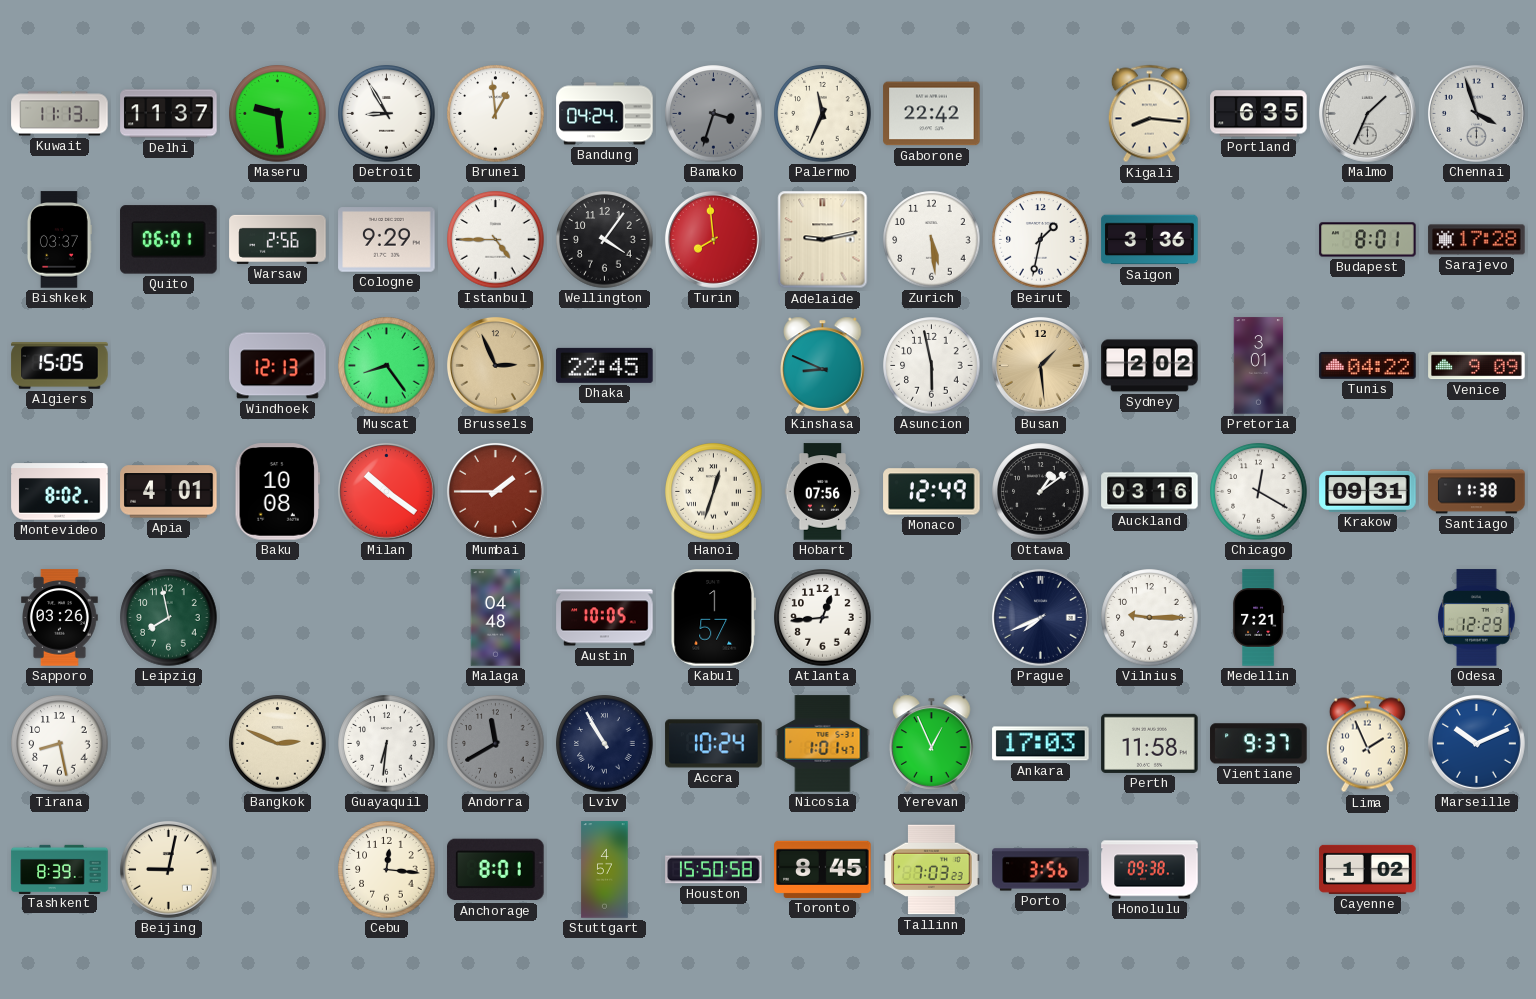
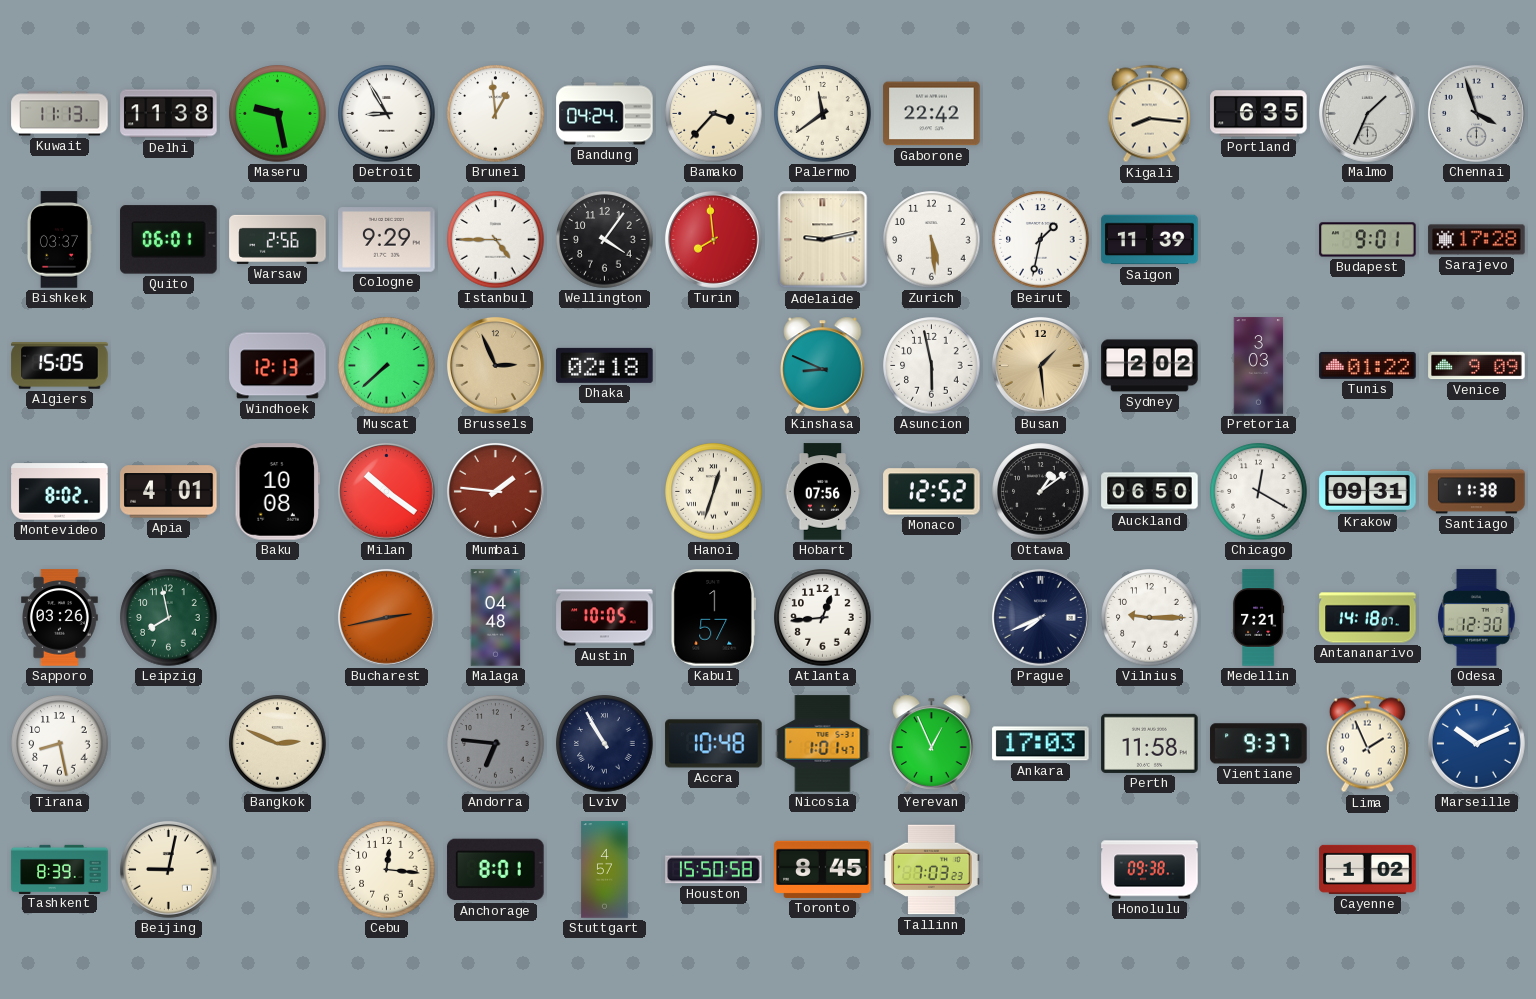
Delhi: 11:37 -> 11:38 (169, 114)
Maseru: 9:29 -> 9:28 (278, 114)
Bamako: 3:33 -> 3:37 (714, 114)
Bamako dial: grey -> cream (714, 114)
Palermo: 11:34 -> 11:39 (823, 114)
Saigon: 3:36 -> 11:39 (1150, 240)
Budapest: 8:01 -> 9:01 (1368, 240)
Muscat: 8:24 -> 7:38 (387, 366)
Dhaka: 22:45 -> 02:18 (605, 365)
Pretoria: 3:01 -> 3:03 (1259, 366)
Tunis: 04:22 -> 01:22 (1368, 366)
Mumbai: 1:45 -> 1:46 (495, 491)
Monaco: 12:49 -> 12:52 (932, 492)
Auckland: 03:16 -> 06:50 (1150, 492)
Bucharest: none -> 2:43 (386, 617)
Antananarivo: none -> 14:18 (1368, 618)
Odesa: 12:29 -> 12:30 (1477, 618)
Guayaquil: 6:31 -> none (387, 744)
Andorra: 11:40 -> 6:46 (496, 744)
Accra: 10:24 -> 10:48 (714, 744)
Porto: 3:56 -> none (1041, 870)
